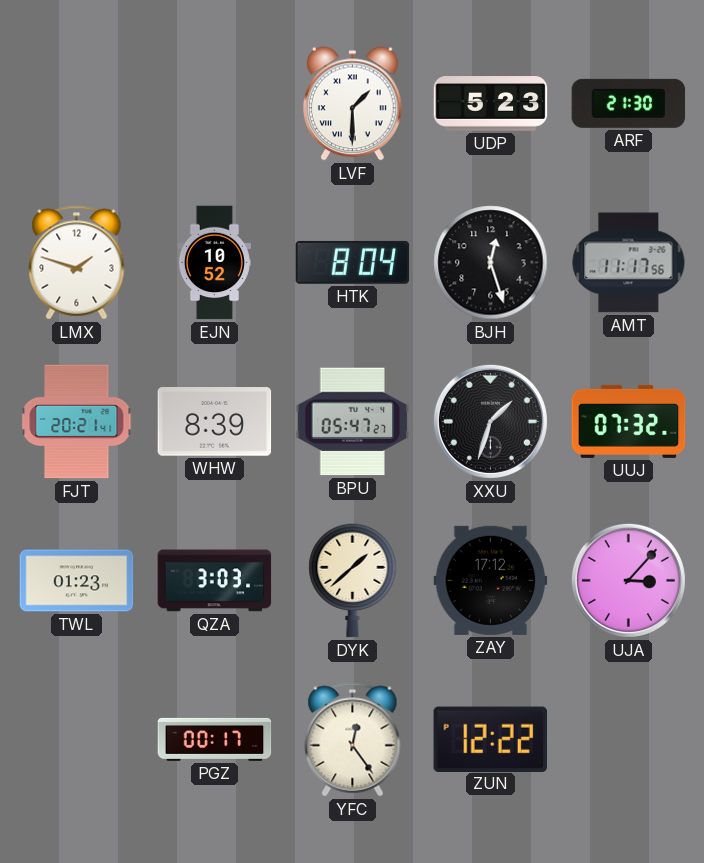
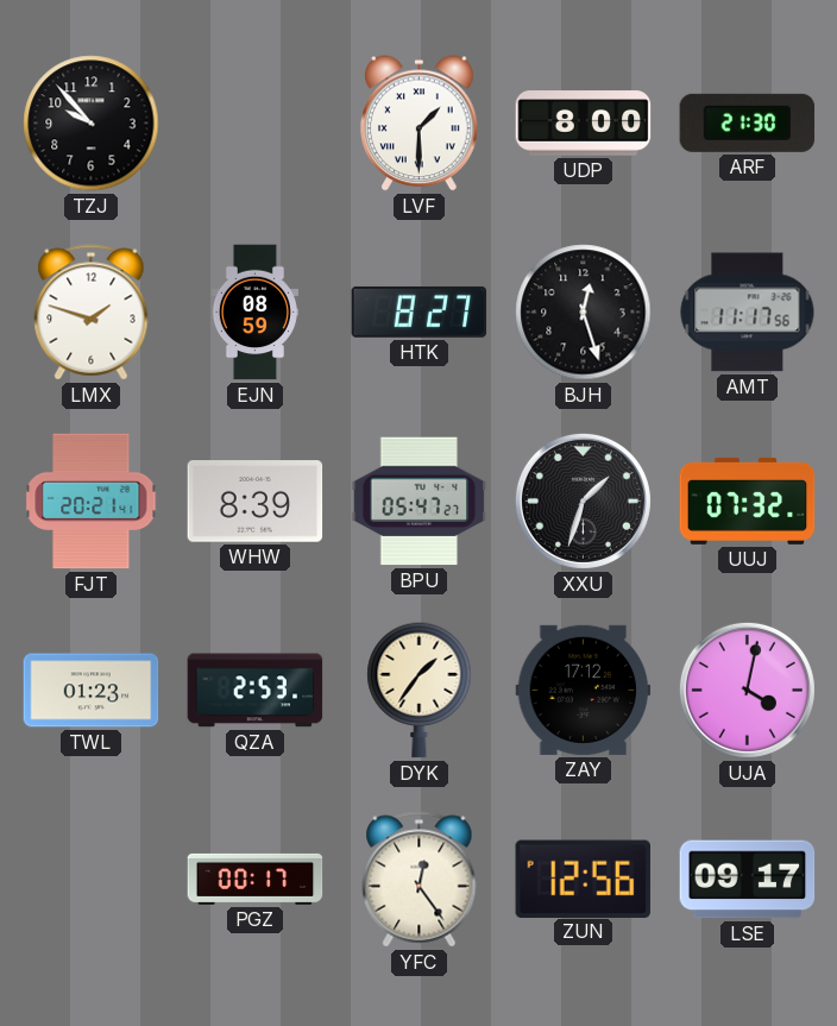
TZJ: none -> 9:53 (92, 124)
UDP: 5:23 -> 8:00 (584, 124)
EJN: 10:52 -> 08:59 (254, 313)
HTK: 8:04 -> 8:27 (420, 311)
QZA: 3:03 -> 2:53 (256, 691)
DYK: 1:38 -> 1:36 (420, 691)
UJA: 3:07 -> 4:02 (747, 690)
ZUN: 12:22 -> 12:56 (583, 879)
LSE: none -> 09:17 (748, 880)
